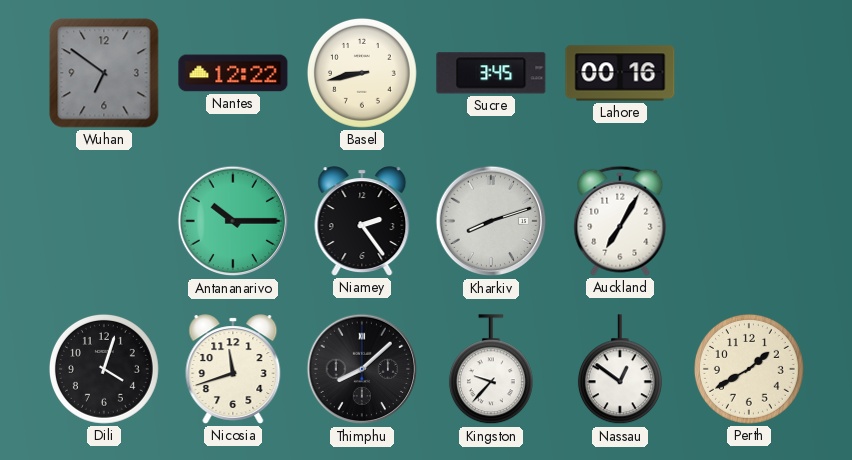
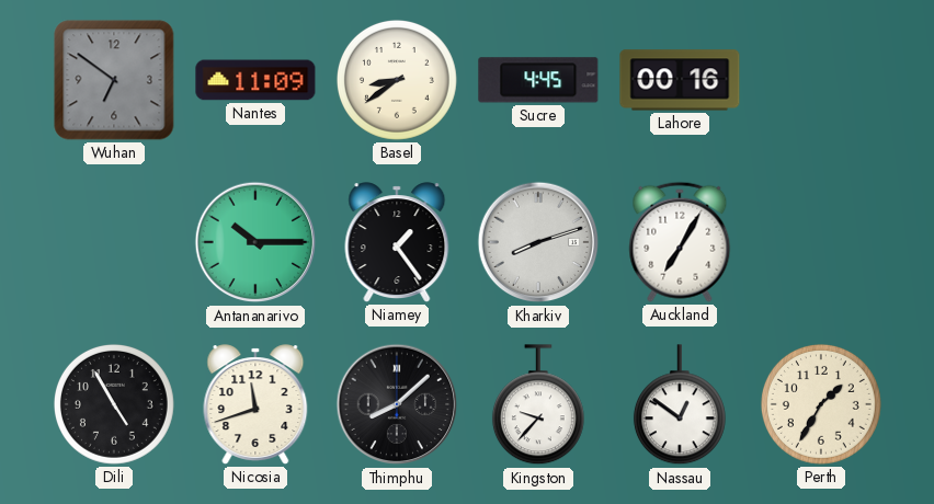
Nantes: 12:22 -> 11:09 (255, 80)
Basel: 8:43 -> 8:39 (397, 80)
Sucre: 3:45 -> 4:45 (538, 80)
Niamey: 2:24 -> 1:24 (397, 242)
Dili: 4:03 -> 4:55 (114, 404)
Perth: 1:40 -> 1:35 (821, 404)
